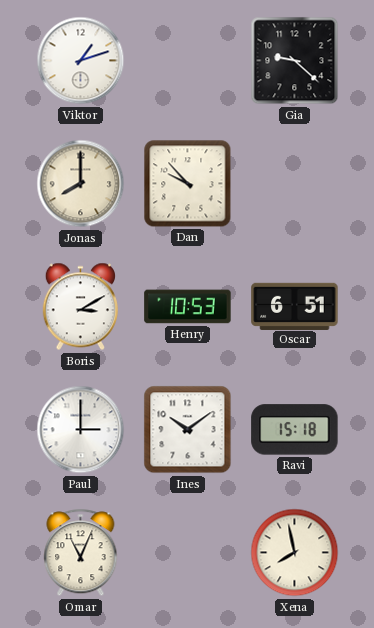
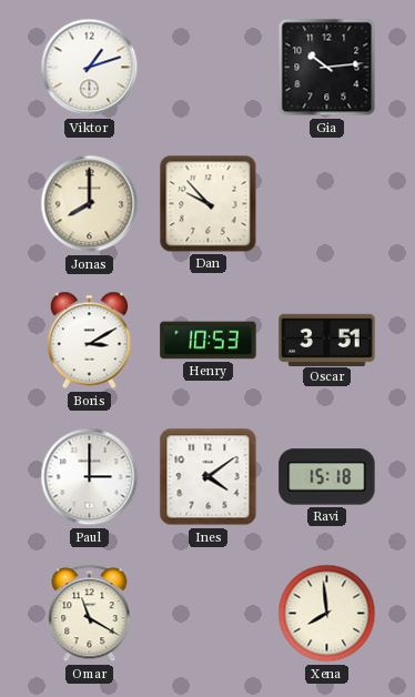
Gia: 9:22 -> 10:14 (327, 68)
Oscar: 6:51 -> 3:51 (327, 340)
Ines: 10:09 -> 4:09 (209, 477)
Omar: 11:04 -> 11:20 (90, 614)
Xena: 7:58 -> 7:59 (327, 614)
